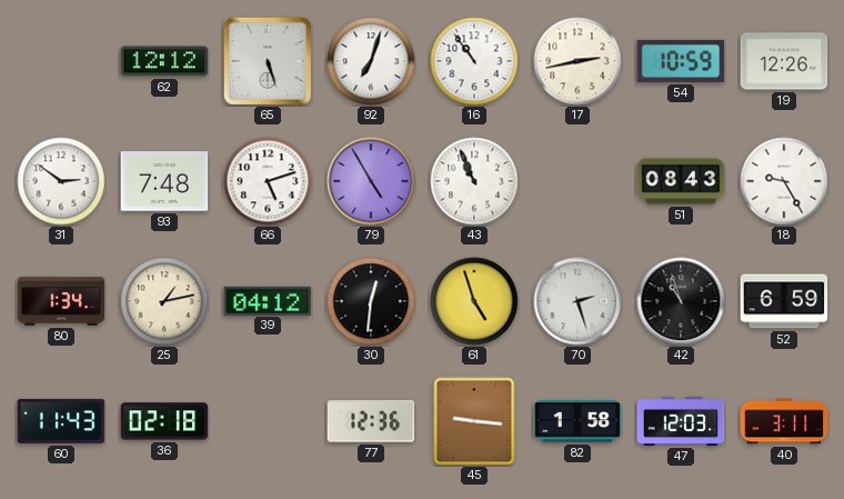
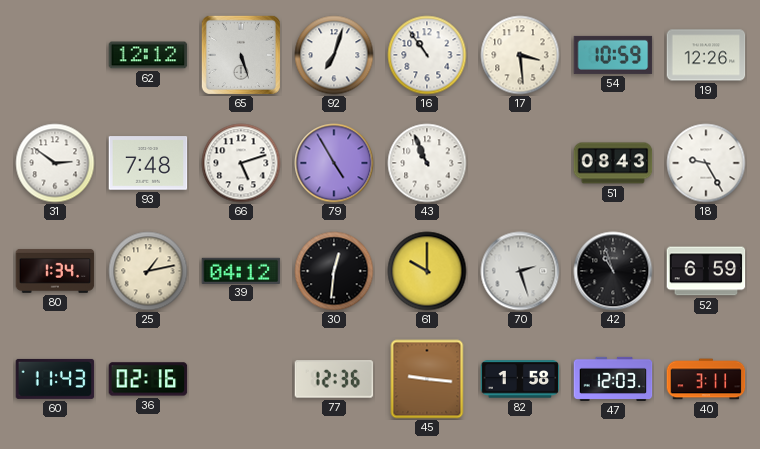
17: 2:43 -> 3:29 (520, 55)
61: 4:57 -> 10:00 (427, 271)
36: 02:18 -> 02:16 (148, 379)
